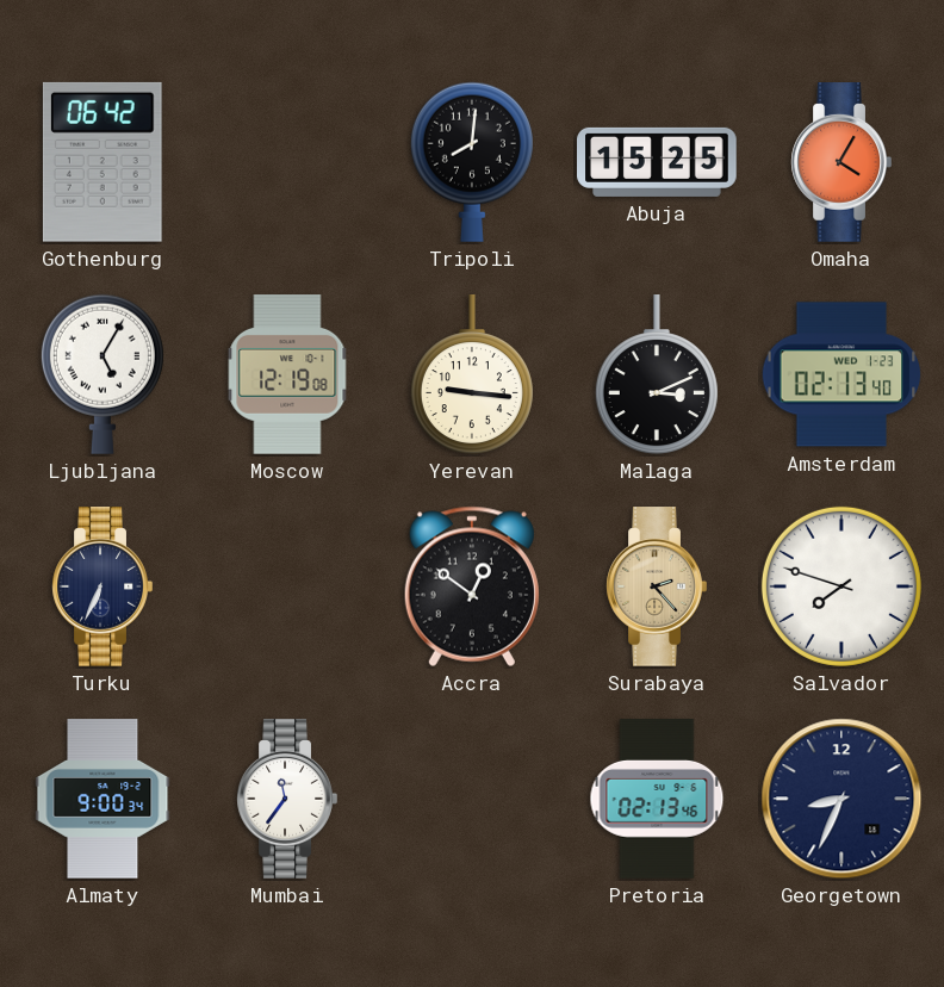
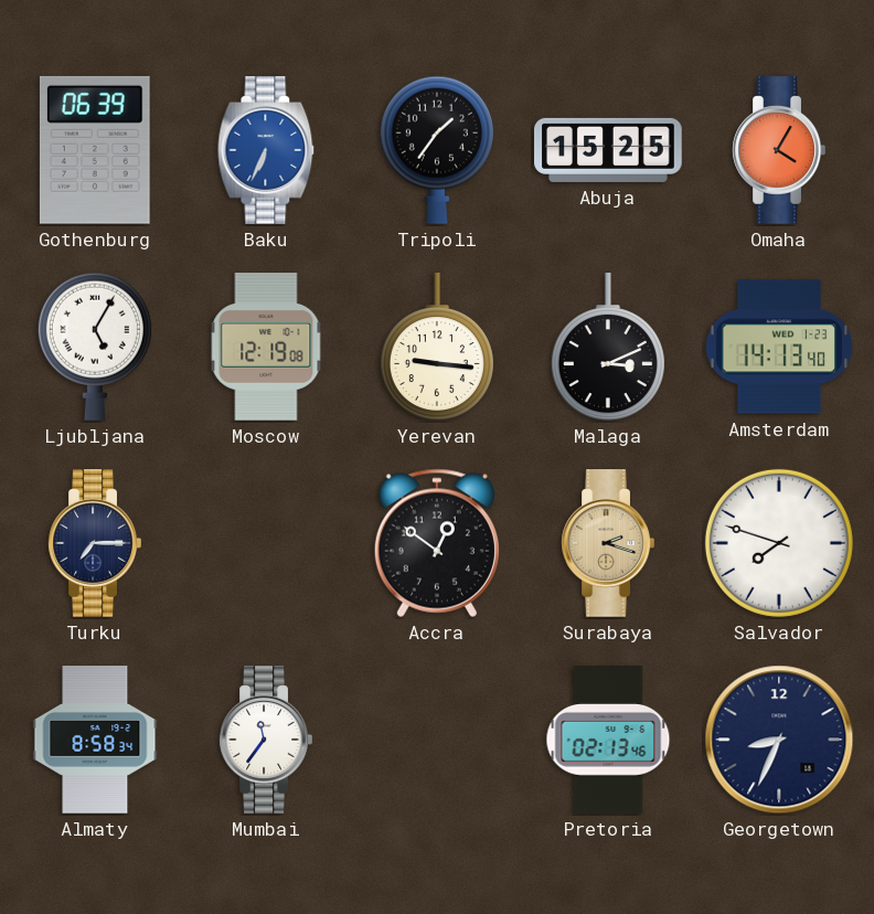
Gothenburg: 06:42 -> 06:39 (95, 150)
Baku: none -> 6:34 (266, 150)
Tripoli: 8:01 -> 1:36 (437, 150)
Amsterdam: 02:13 -> 14:13 (779, 347)
Turku: 6:34 -> 7:15 (95, 543)
Surabaya: 2:23 -> 2:18 (608, 543)
Almaty: 9:00 -> 8:58 (95, 740)
